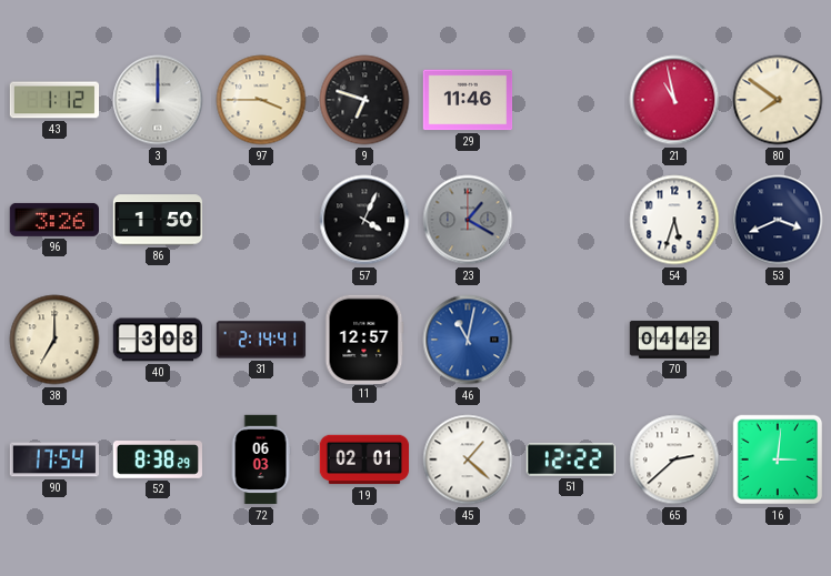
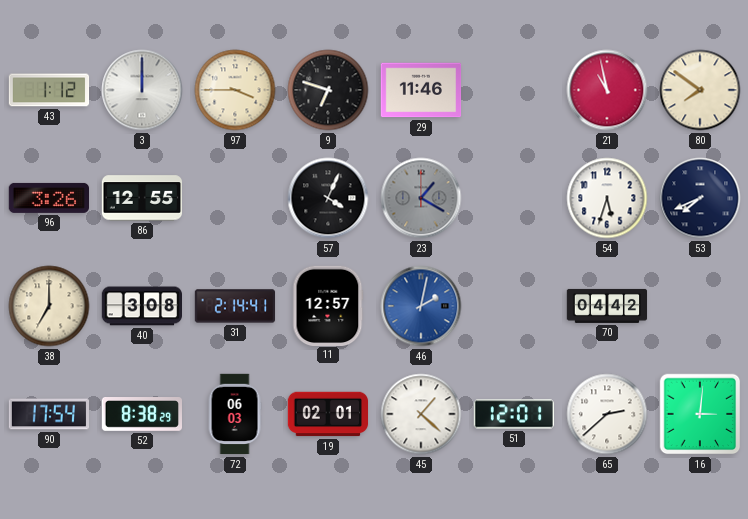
86: 1:50 -> 12:55 (142, 198)
53: 3:41 -> 7:41 (700, 198)
46: 11:02 -> 2:02 (421, 306)
51: 12:22 -> 12:01 (514, 414)
